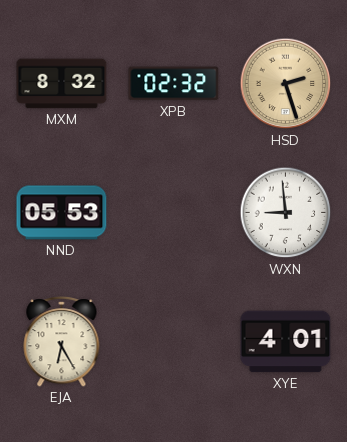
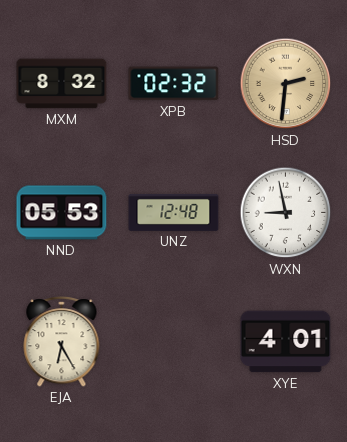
HSD: 2:27 -> 2:31 (286, 84)
UNZ: none -> 12:48 (174, 212)
WXN: 8:59 -> 8:58 (286, 213)
